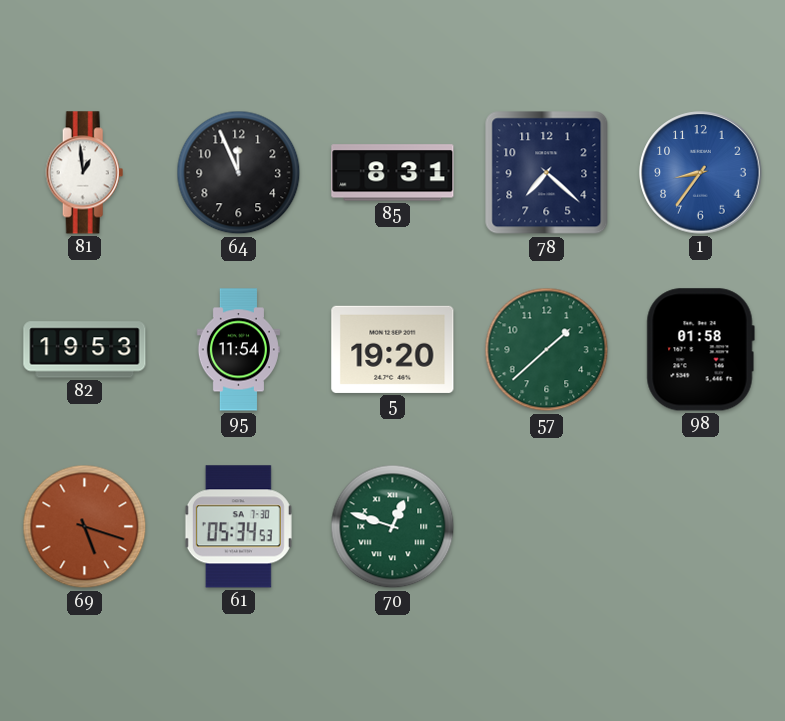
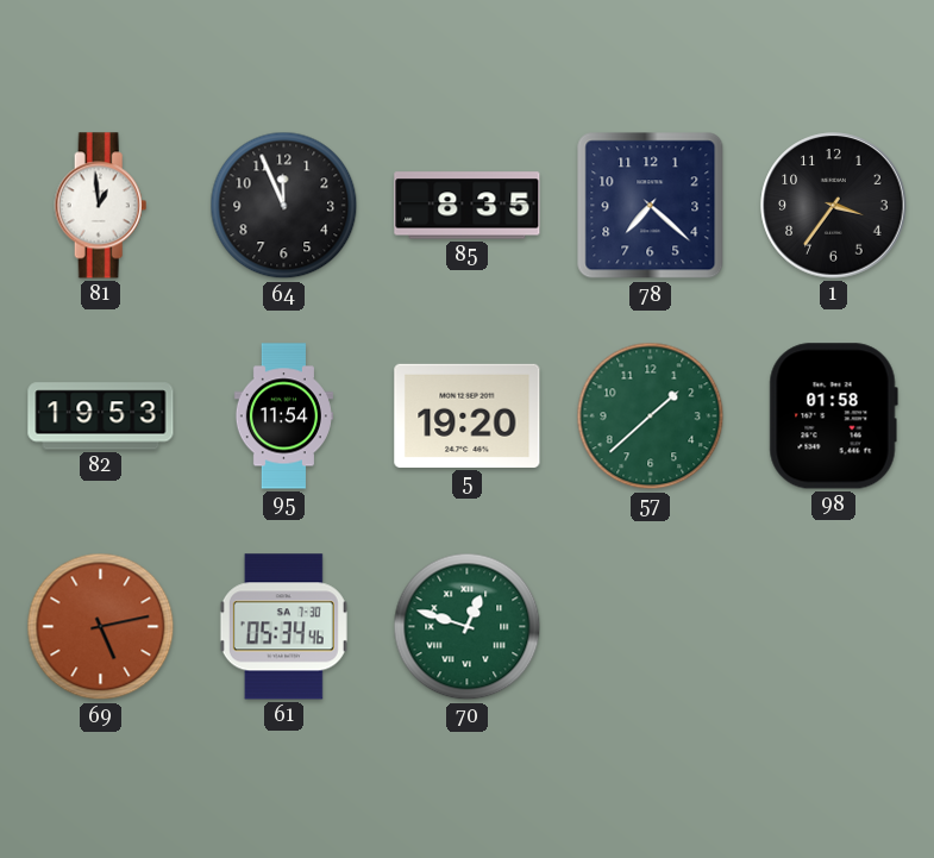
85: 8:31 -> 8:35 (468, 206)
1: 8:36 -> 3:36 (834, 206)
1 dial: blue -> black (834, 206)
69: 5:18 -> 5:13 (101, 627)
61: 05:34:53 -> 05:34:46 (283, 627)
